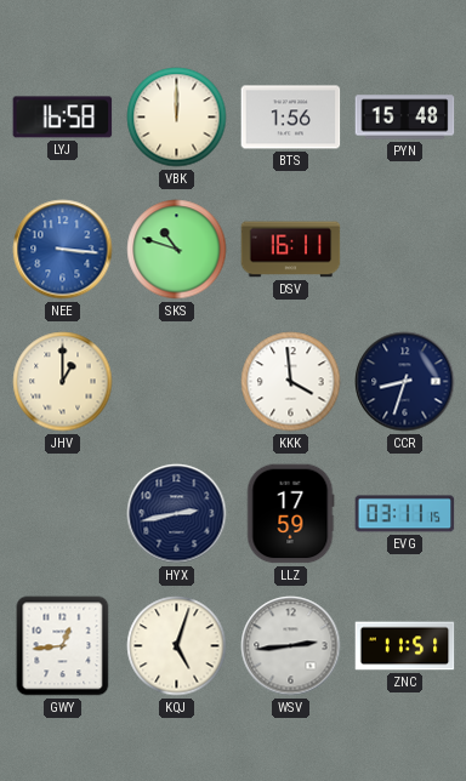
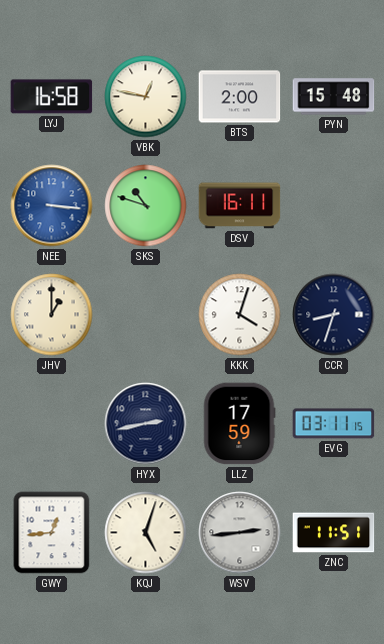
VBK: 12:00 -> 12:47 (146, 97)
BTS: 1:56 -> 2:00 (240, 97)
KKK: 3:59 -> 4:03 (240, 315)
